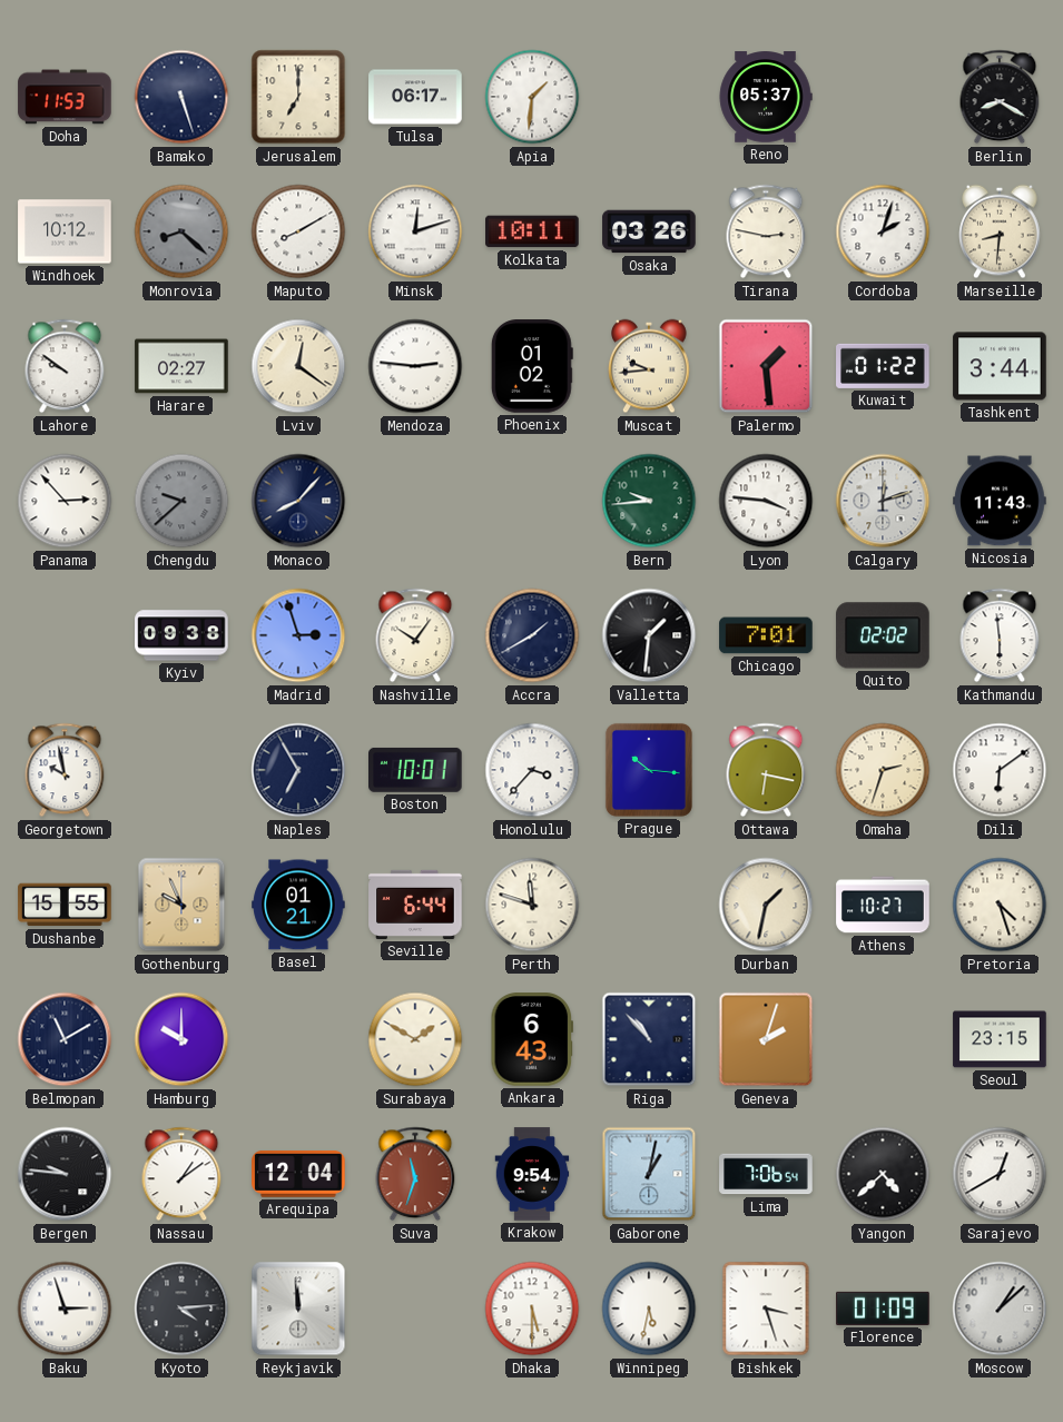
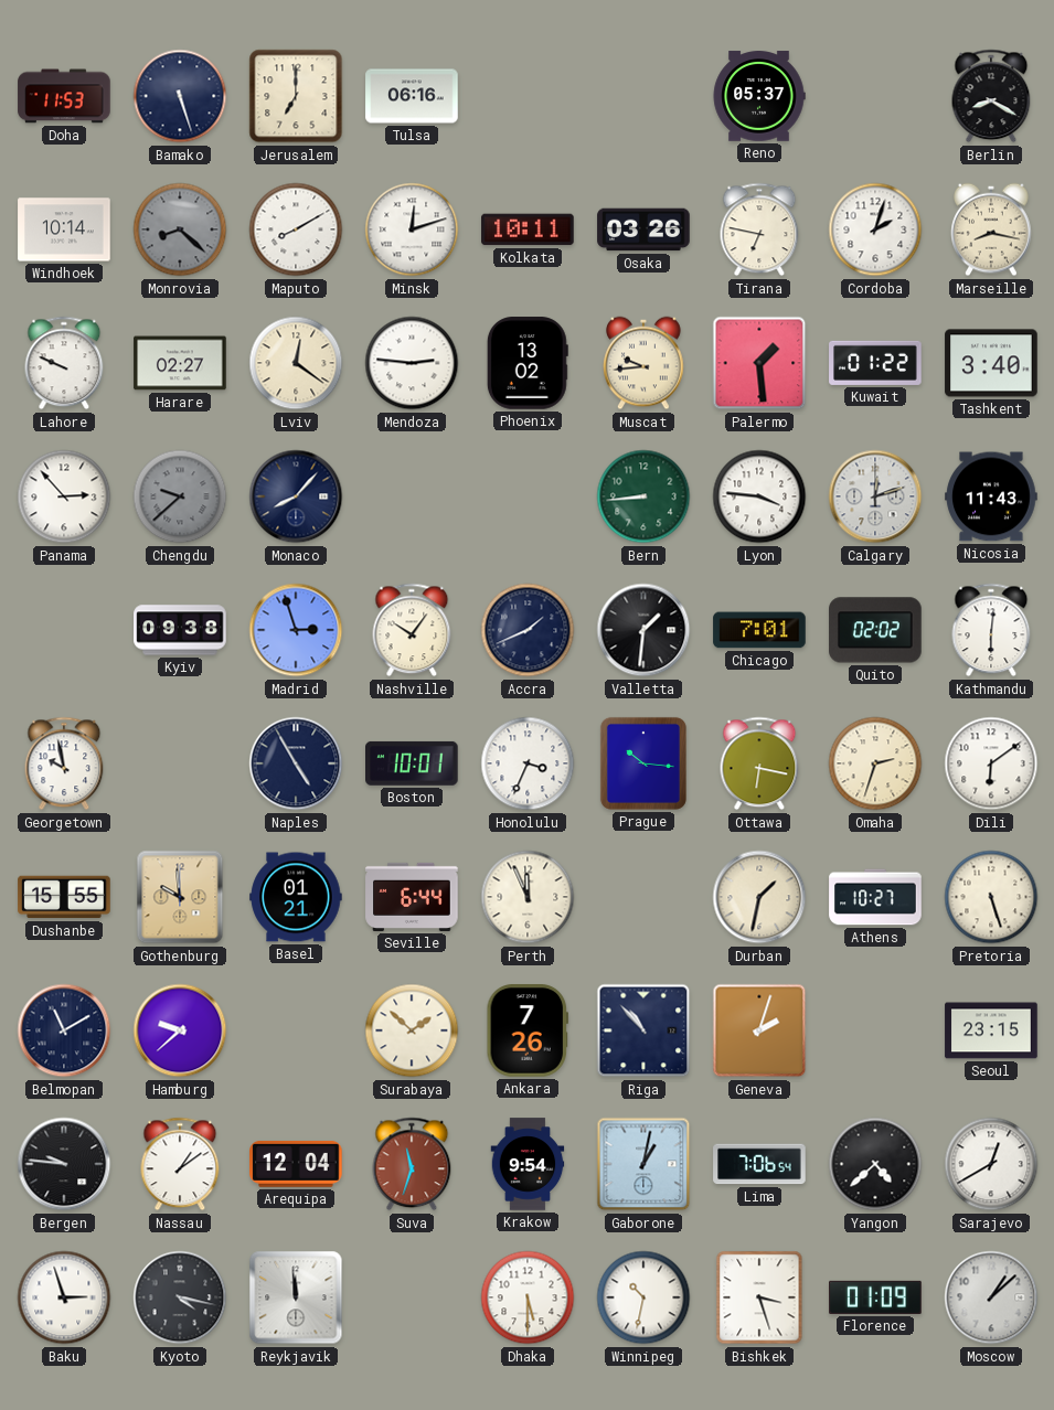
Tulsa: 06:17 -> 06:16 (412, 96)
Apia: 1:31 -> none (532, 97)
Windhoek: 10:12 -> 10:14 (64, 229)
Tirana: 2:47 -> 6:47 (759, 229)
Marseille: 8:31 -> 8:17 (991, 229)
Lahore: 9:51 -> 9:49 (64, 363)
Phoenix: 01:02 -> 13:02 (528, 363)
Tashkent: 3:44 -> 3:40 (991, 363)
Bern: 9:44 -> 8:44 (643, 496)
Accra: 1:40 -> 1:41 (528, 630)
Kathmandu: 5:59 -> 6:01 (991, 630)
Naples: 6:55 -> 4:55 (296, 763)
Honolulu: 3:37 -> 3:34 (528, 763)
Gothenburg: 9:56 -> 9:59 (180, 897)
Perth: 11:48 -> 11:56 (528, 897)
Pretoria: 4:27 -> 5:27 (991, 897)
Hamburg: 10:00 -> 9:38 (180, 1030)
Surabaya: 1:50 -> 1:52 (412, 1030)
Ankara: 6:43 -> 7:26 (526, 1030)
Kyoto: 4:14 -> 4:17 (180, 1297)
Winnipeg: 5:32 -> 10:32 (643, 1297)
